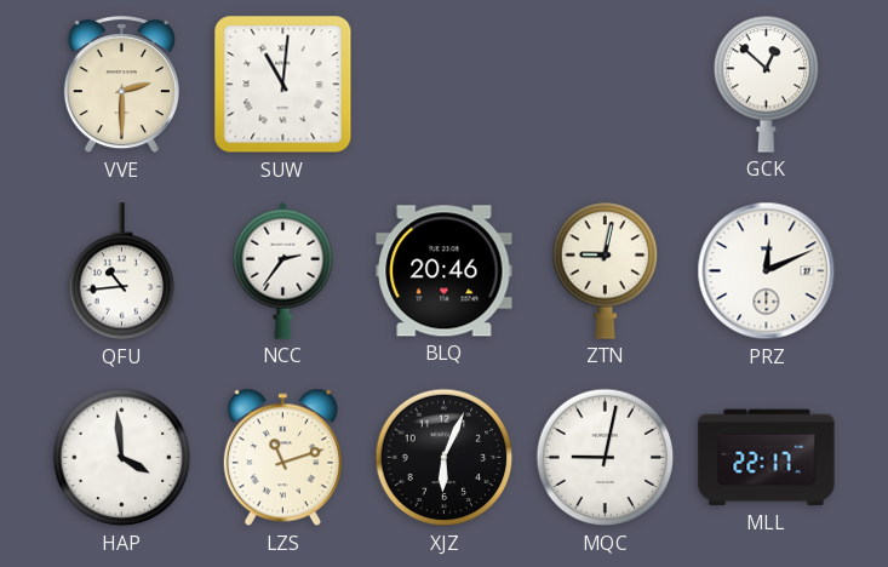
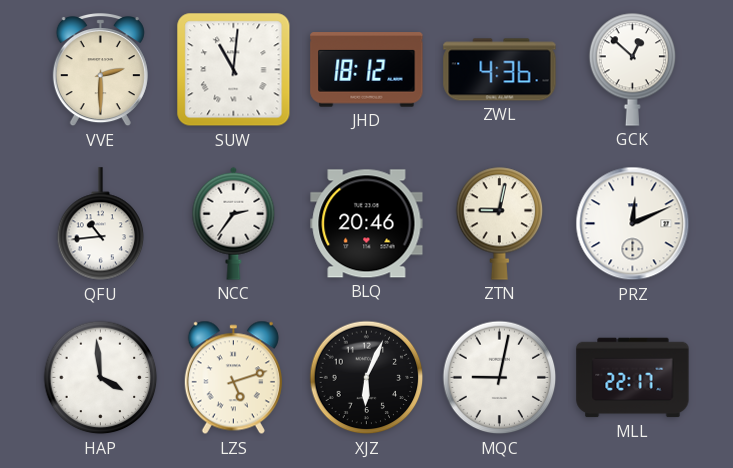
JHD: none -> 18:12 (367, 70)
ZWL: none -> 4:36 (500, 70)
LZS: 11:12 -> 5:12 (233, 378)
